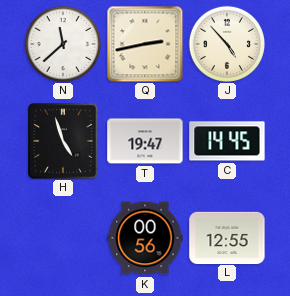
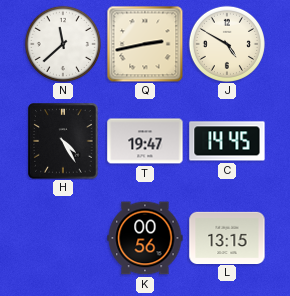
J: 4:53 -> 4:50 (226, 43)
H: 4:57 -> 4:25 (63, 141)
L: 12:55 -> 13:15 (227, 237)
